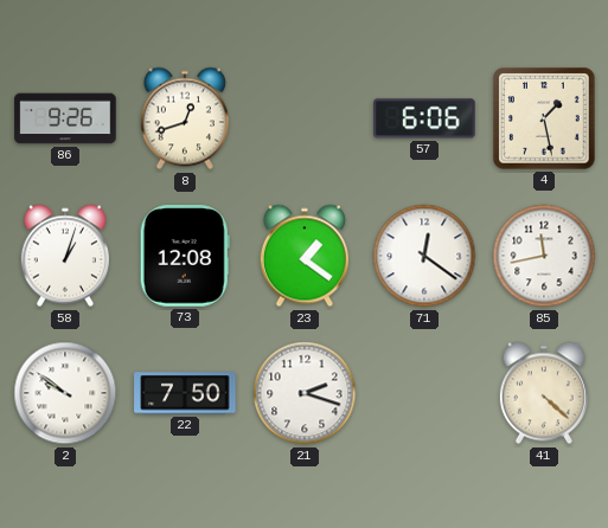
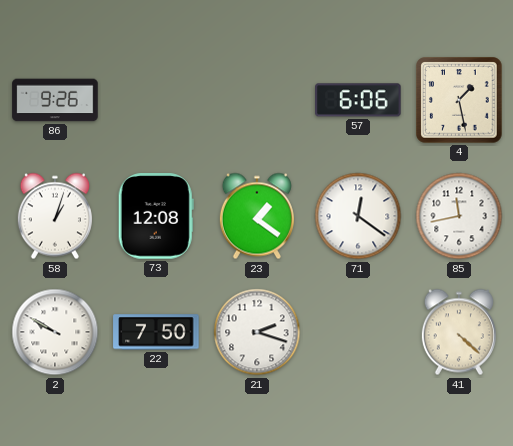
8: 12:42 -> none (185, 118)
2: 9:51 -> 9:50 (55, 332)
